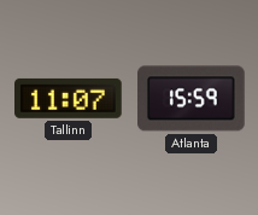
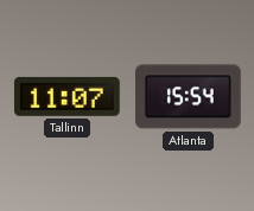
Atlanta: 15:59 -> 15:54 (189, 97)
